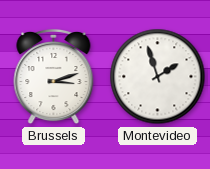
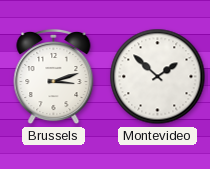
Montevideo: 1:57 -> 1:52 (158, 77)
